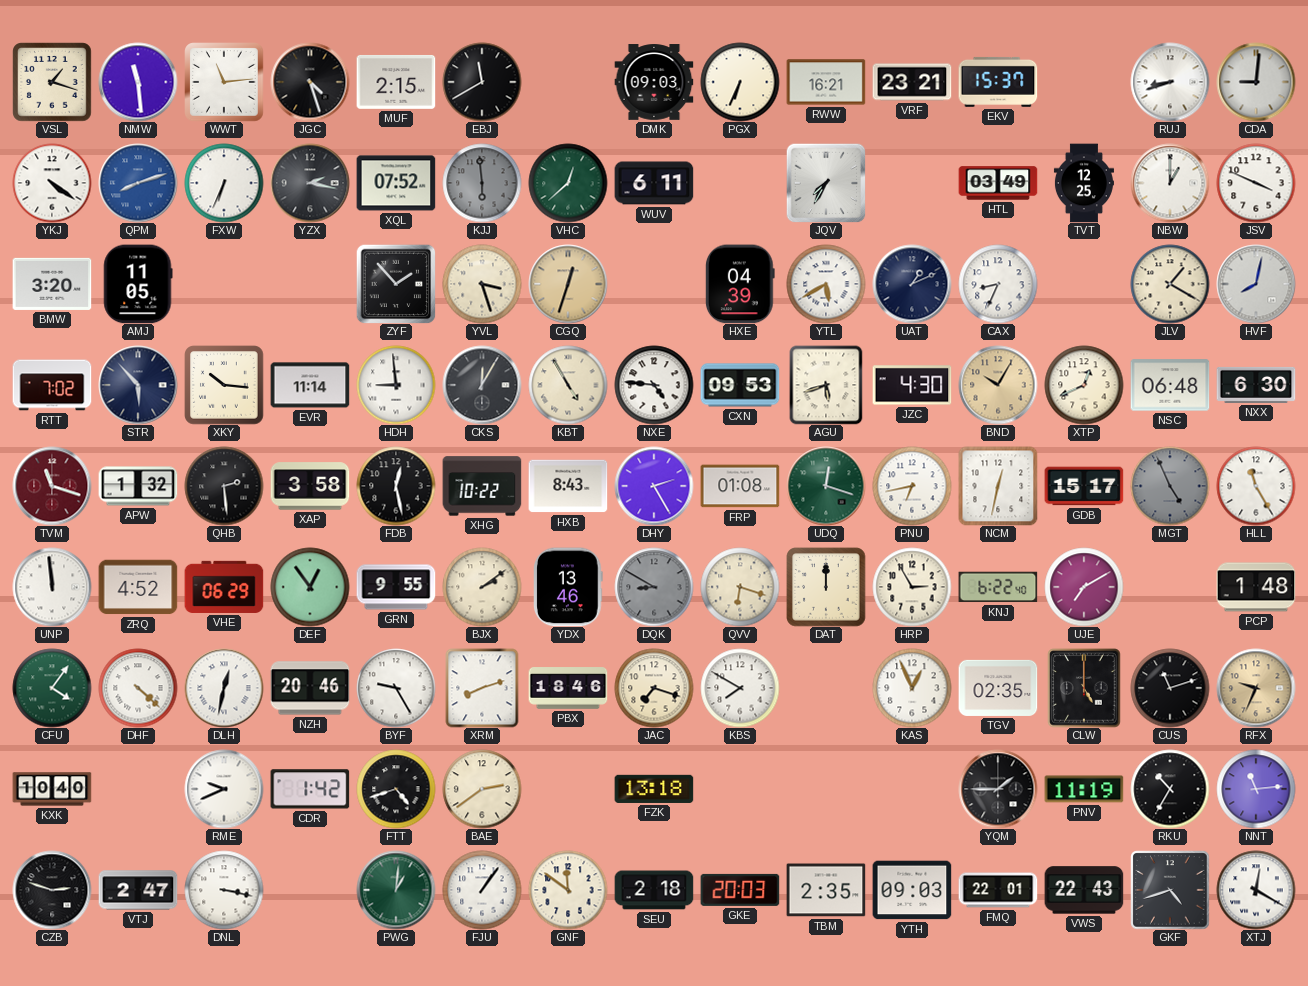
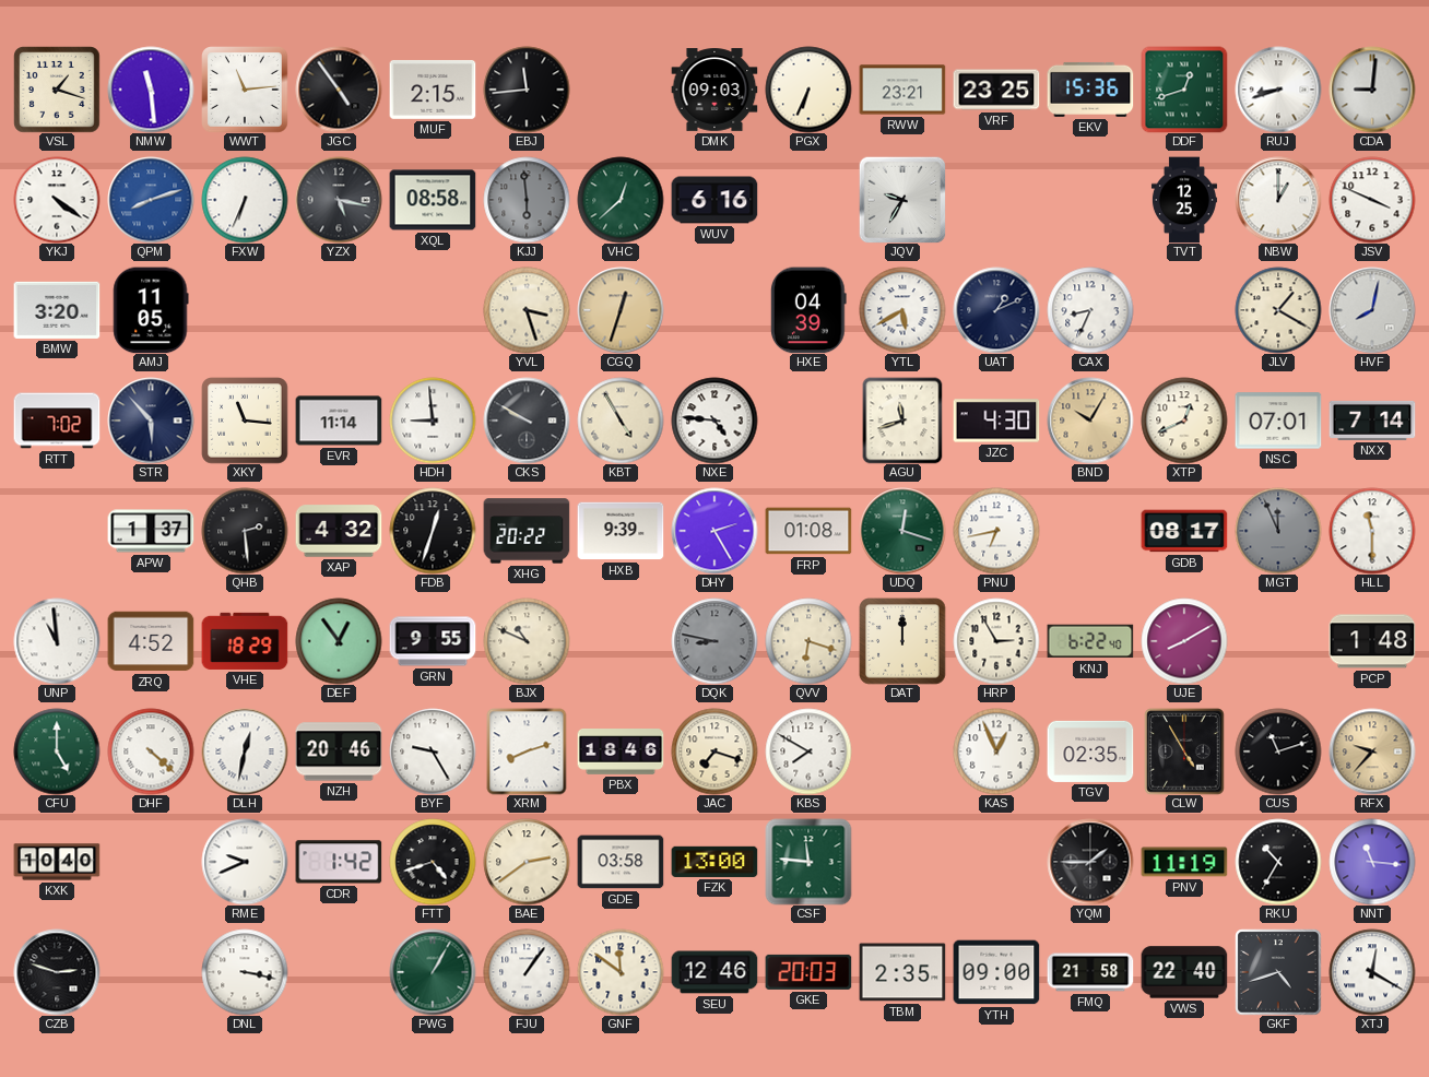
JGC: 4:27 -> 4:54 (339, 90)
EBJ: 11:40 -> 11:44 (527, 90)
RWW: 16:21 -> 23:21 (902, 90)
VRF: 23:21 -> 23:25 (996, 90)
EKV: 15:37 -> 15:36 (1090, 90)
DDF: none -> 12:42 (1184, 90)
YZX: 2:17 -> 5:17 (339, 200)
XQL: 07:52 -> 08:58 (433, 200)
WUV: 6:11 -> 6:16 (715, 200)
JQV: 7:35 -> 9:35 (902, 200)
HTL: 03:49 -> none (998, 183)
ZYF: 1:53 -> none (396, 284)
XKY: 10:16 -> 11:16 (245, 421)
CKS: 12:05 -> 9:50 (527, 421)
CXN: 09:53 -> none (740, 385)
AGU: 5:42 -> 11:42 (902, 421)
NSC: 06:48 -> 07:01 (1278, 421)
NXX: 6:30 -> 7:14 (1372, 421)
TVM: 11:18 -> none (52, 486)
APW: 1:32 -> 1:37 (151, 531)
XAP: 3:58 -> 4:32 (339, 531)
FDB: 12:28 -> 12:33 (433, 531)
XHG: 10:22 -> 20:22 (527, 531)
HXB: 8:43 -> 9:39 (621, 531)
NCM: 12:32 -> none (998, 486)
GDB: 15:17 -> 08:17 (1184, 531)
MGT: 4:56 -> 11:56 (1278, 531)
HLL: 11:25 -> 11:30 (1372, 531)
UNP: 11:59 -> 10:59 (57, 641)
VHE: 06:29 -> 18:29 (245, 641)
BJX: 2:09 -> 10:49 (527, 641)
YDX: 13:46 -> none (569, 587)
DQK: 8:50 -> 8:47 (715, 641)
UJE: 7:10 -> 8:10 (1184, 641)
CFU: 4:06 -> 5:00 (57, 751)
CLW: 5:00 -> 4:55 (1184, 751)
RFX: 9:34 -> 9:37 (1372, 751)
GDE: none -> 03:58 (621, 862)
FZK: 13:18 -> 13:00 (715, 862)
CSF: none -> 11:46 (808, 862)
NNT: 11:14 -> 11:16 (1372, 862)
VTJ: 2:47 -> none (138, 890)
PWG: 1:01 -> 1:05 (433, 972)
SEU: 2:18 -> 12:46 (715, 972)
YTH: 09:03 -> 09:00 (996, 972)
FMQ: 22:01 -> 21:58 (1090, 972)
VWS: 22:43 -> 22:40 (1184, 972)
